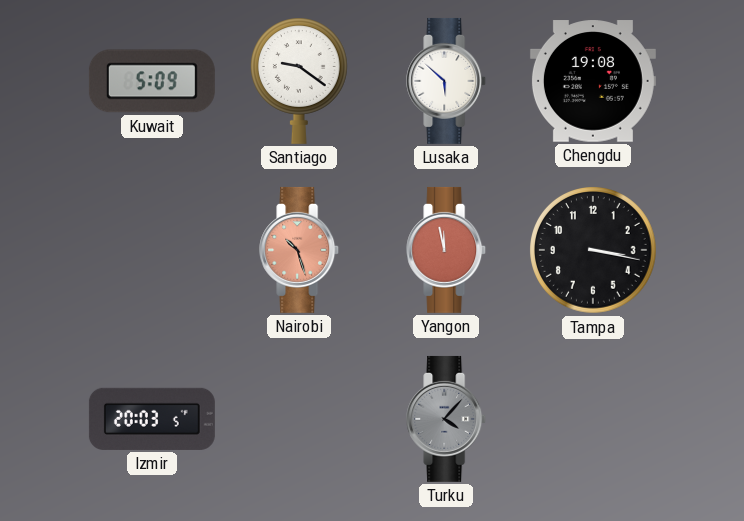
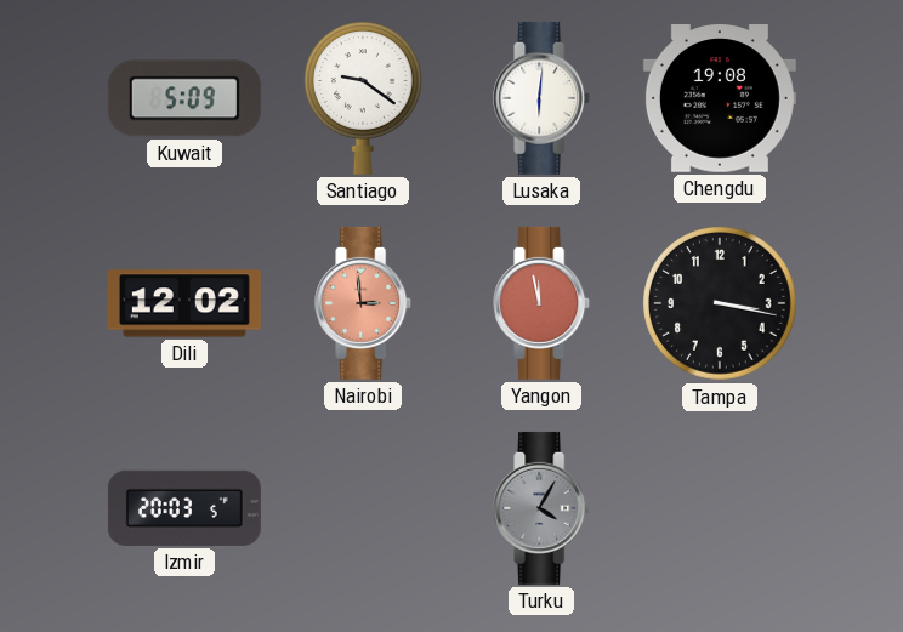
Lusaka: 5:52 -> 6:01 (543, 98)
Dili: none -> 12:02 (184, 303)
Nairobi: 10:27 -> 2:59 (364, 303)
Turku: 4:07 -> 4:05 (543, 508)
